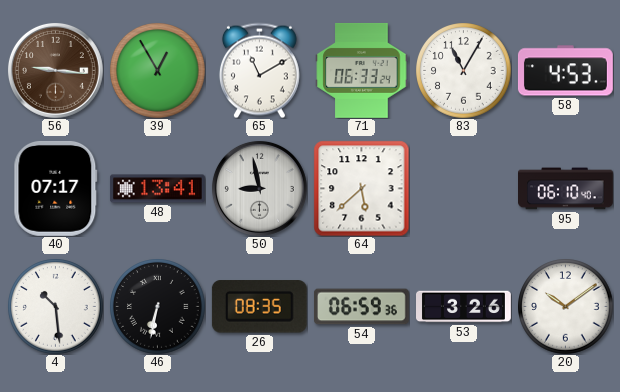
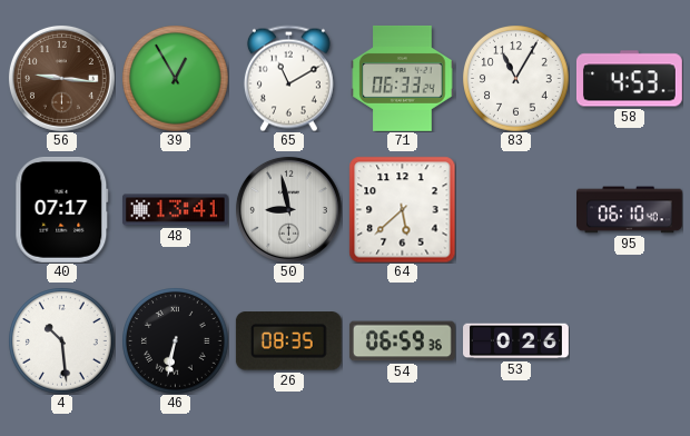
53: 3:26 -> 0:26 (516, 341)
20: 10:09 -> none (565, 306)
